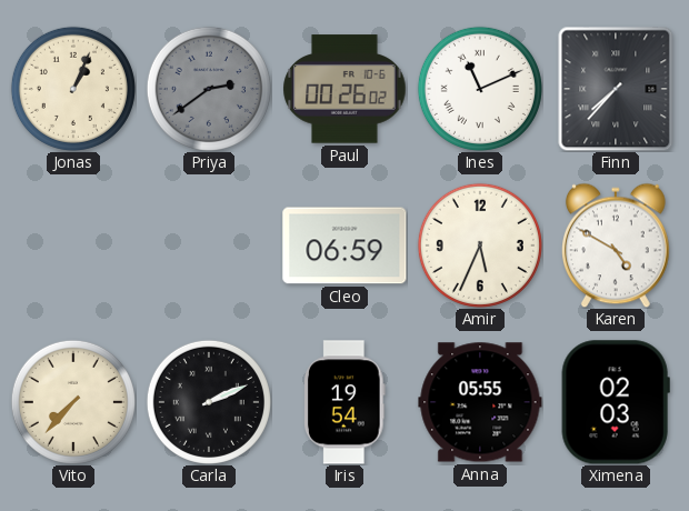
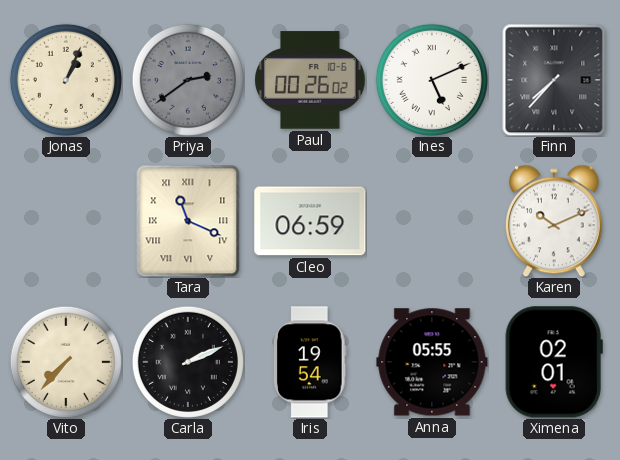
Ines: 11:11 -> 5:11 (432, 80)
Tara: none -> 11:19 (188, 221)
Amir: 5:34 -> none (480, 246)
Karen: 4:50 -> 10:11 (555, 221)
Ximena: 02:03 -> 02:01 (554, 362)
